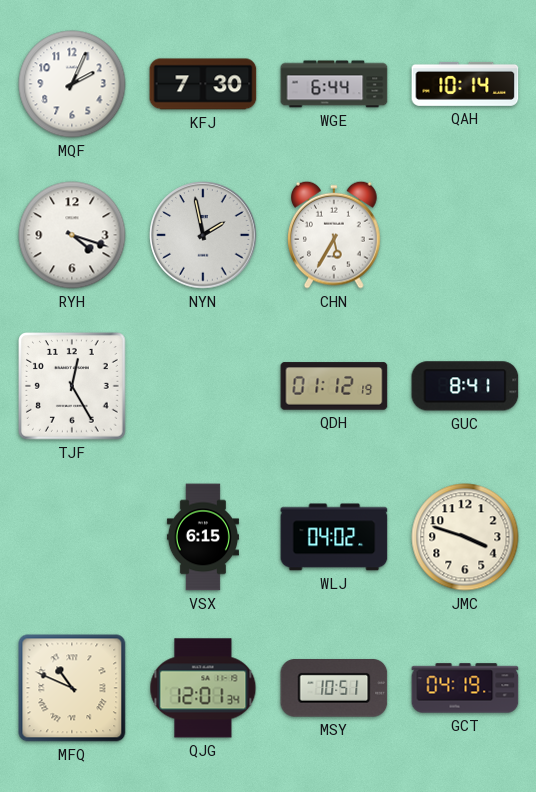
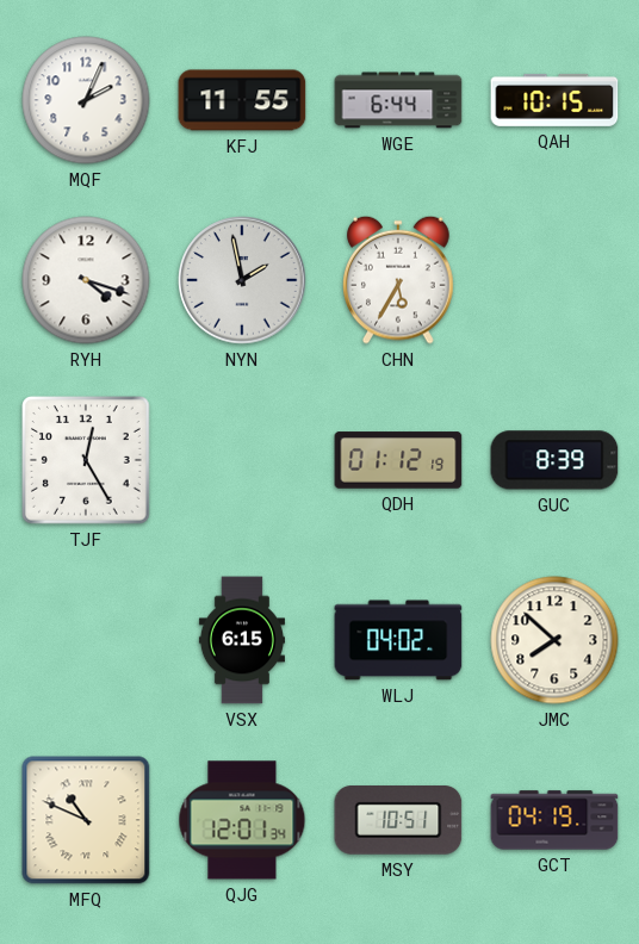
KFJ: 7:30 -> 11:55 (242, 100)
QAH: 10:14 -> 10:15 (554, 100)
GUC: 8:41 -> 8:39 (554, 460)
JMC: 3:48 -> 7:52 (554, 640)
